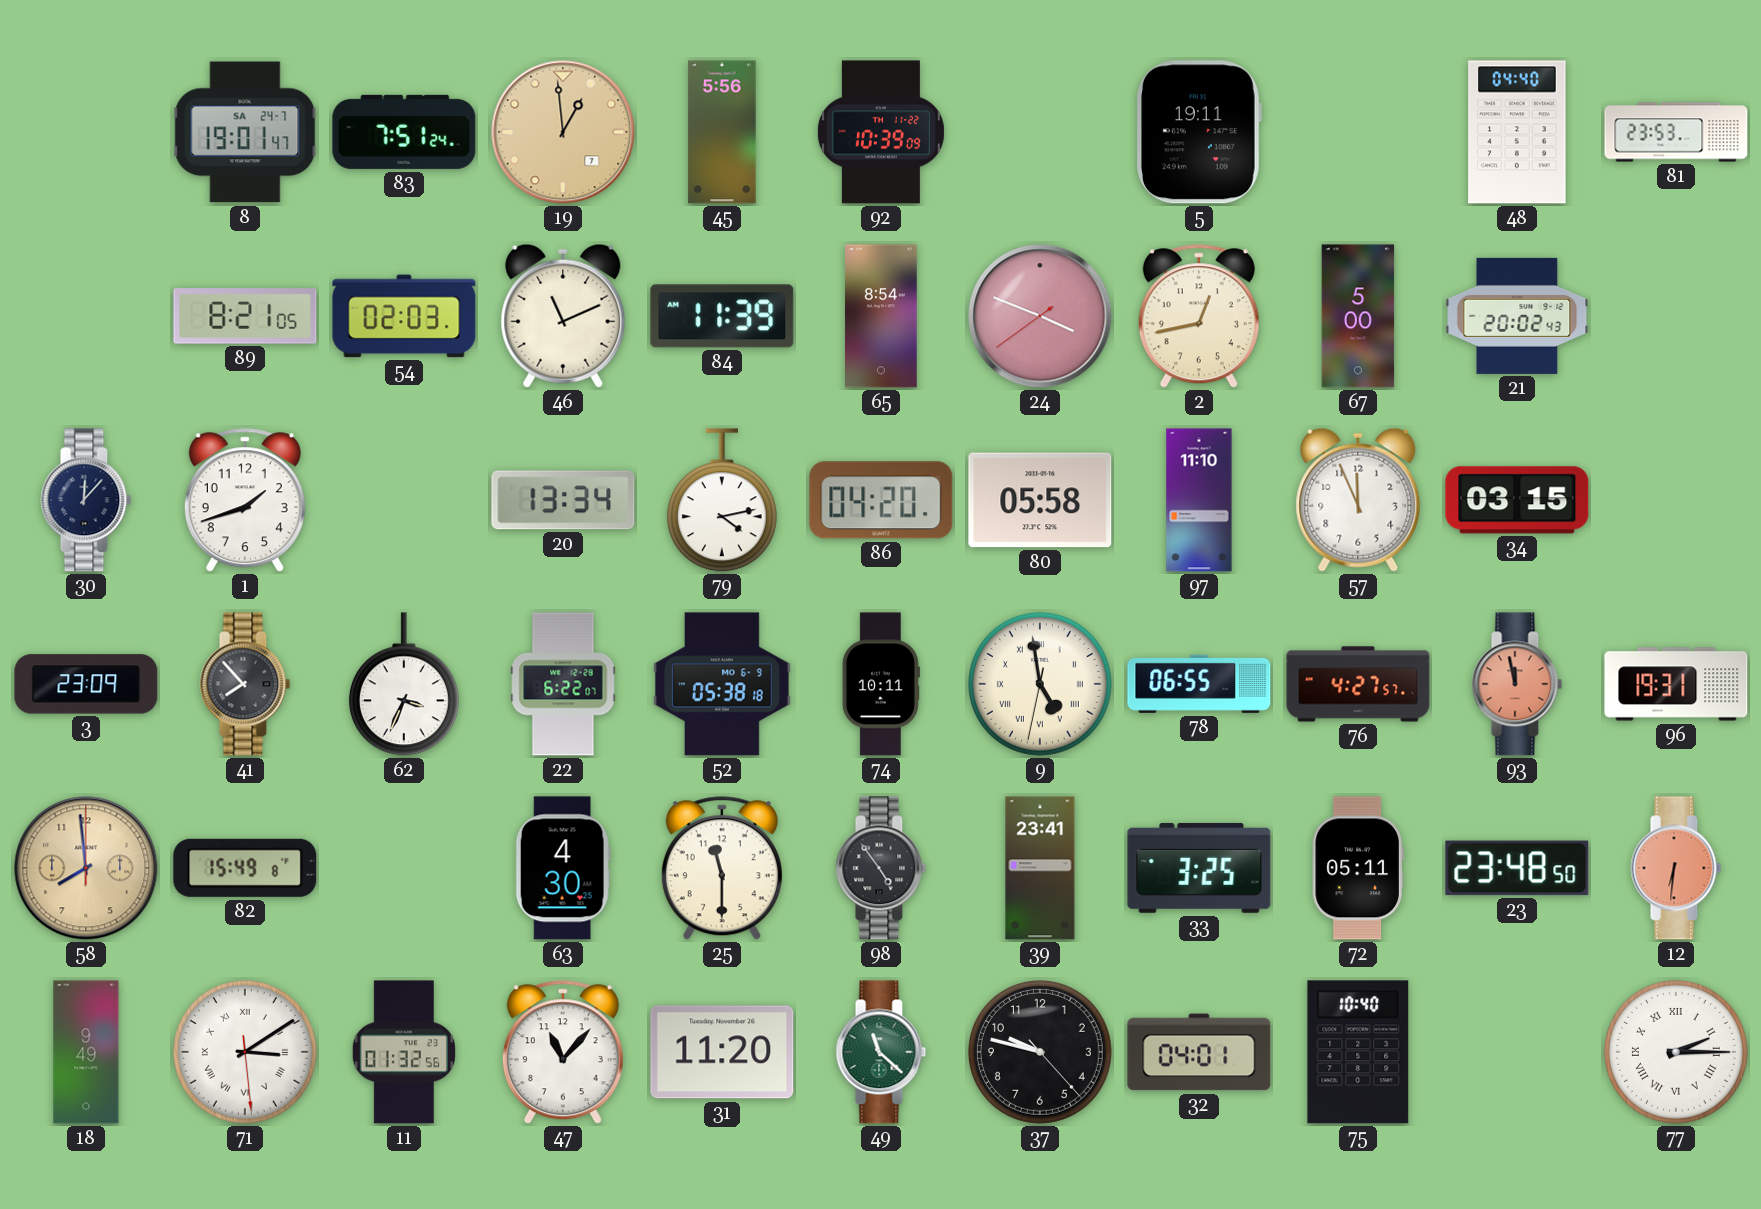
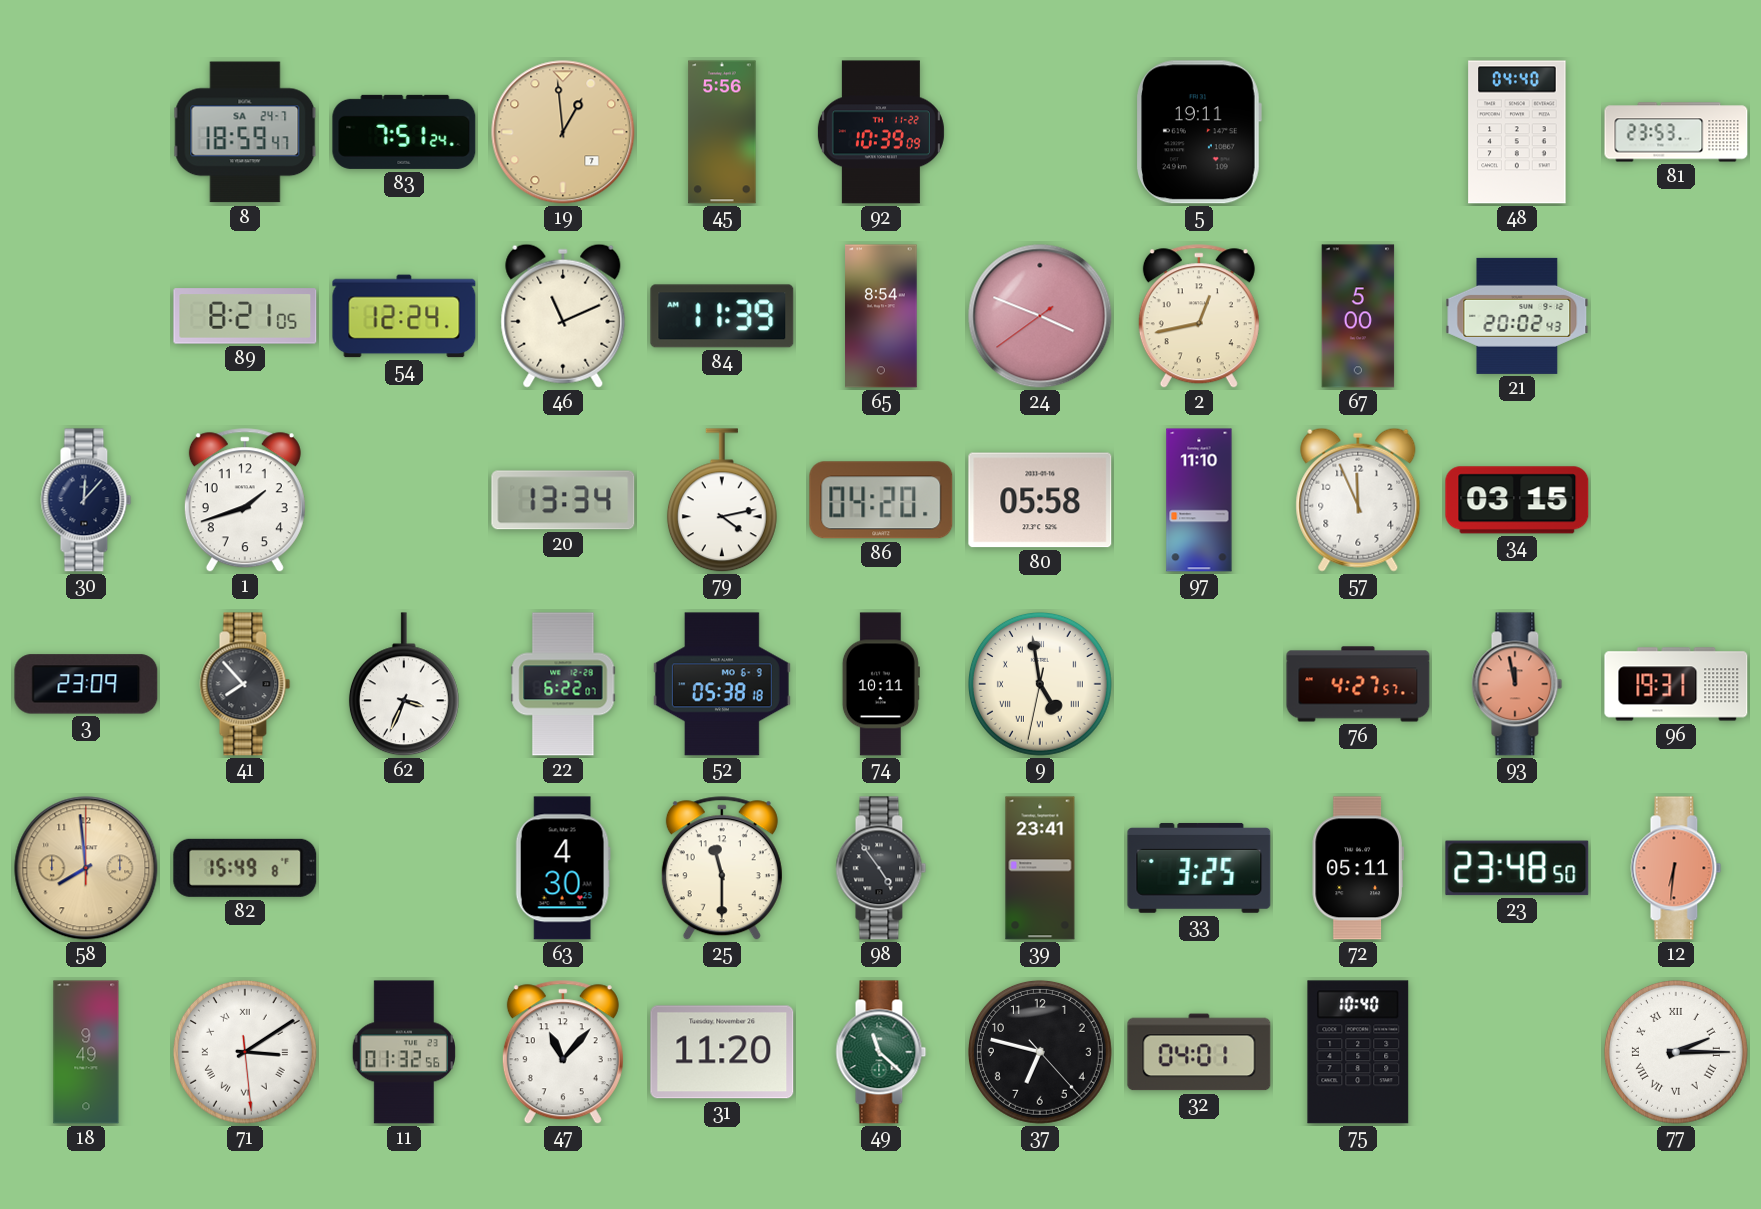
8: 19:01 -> 18:59 (245, 132)
54: 02:03 -> 12:24 (404, 316)
78: 06:55 -> none (1199, 684)
37: 9:47 -> 6:47 (1040, 1052)
